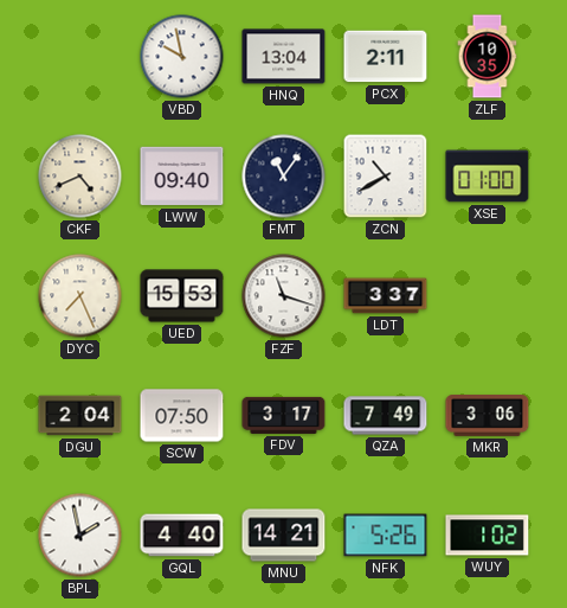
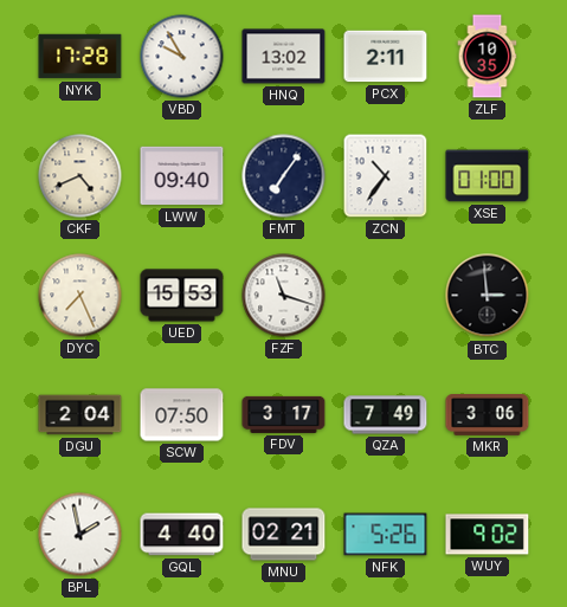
NYK: none -> 17:28 (80, 57)
VBD: 9:58 -> 9:55 (182, 57)
HNQ: 13:04 -> 13:02 (284, 57)
FMT: 11:06 -> 7:06 (284, 176)
ZCN: 10:40 -> 10:36 (386, 176)
LDT: 3:37 -> none (386, 296)
BTC: none -> 2:59 (488, 296)
MNU: 14:21 -> 02:21 (284, 535)
WUY: 1:02 -> 9:02 (488, 535)
